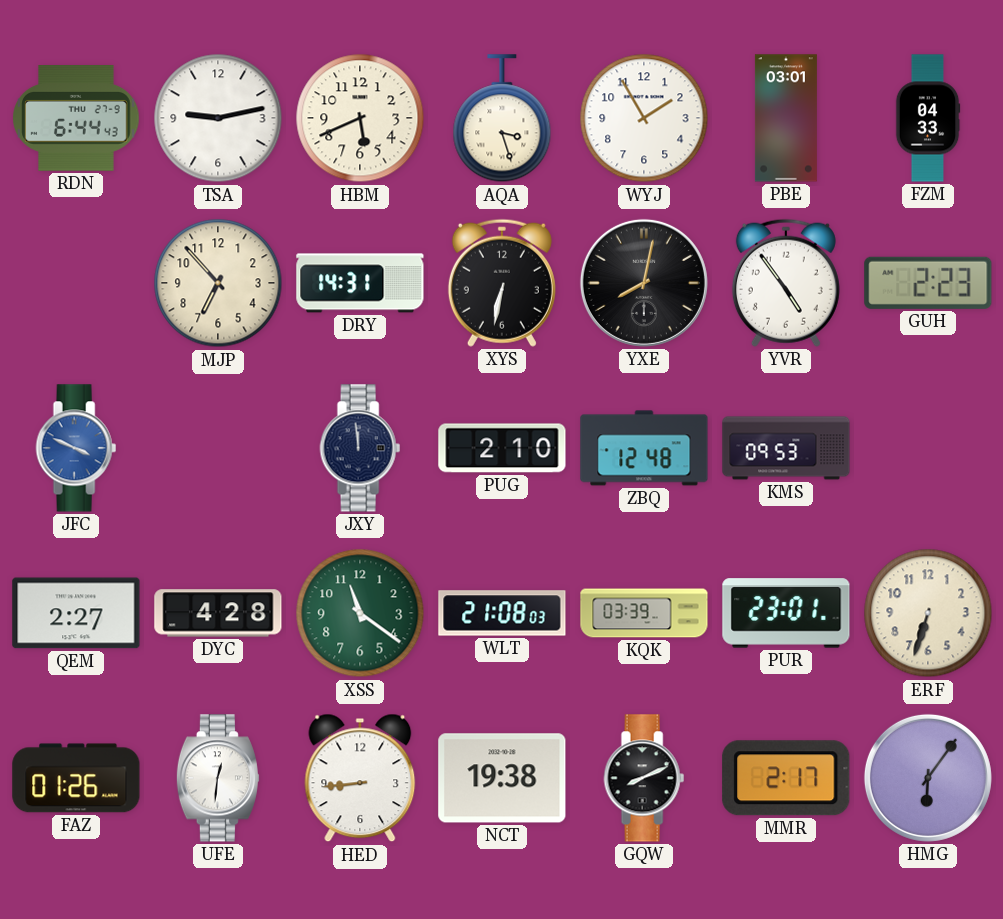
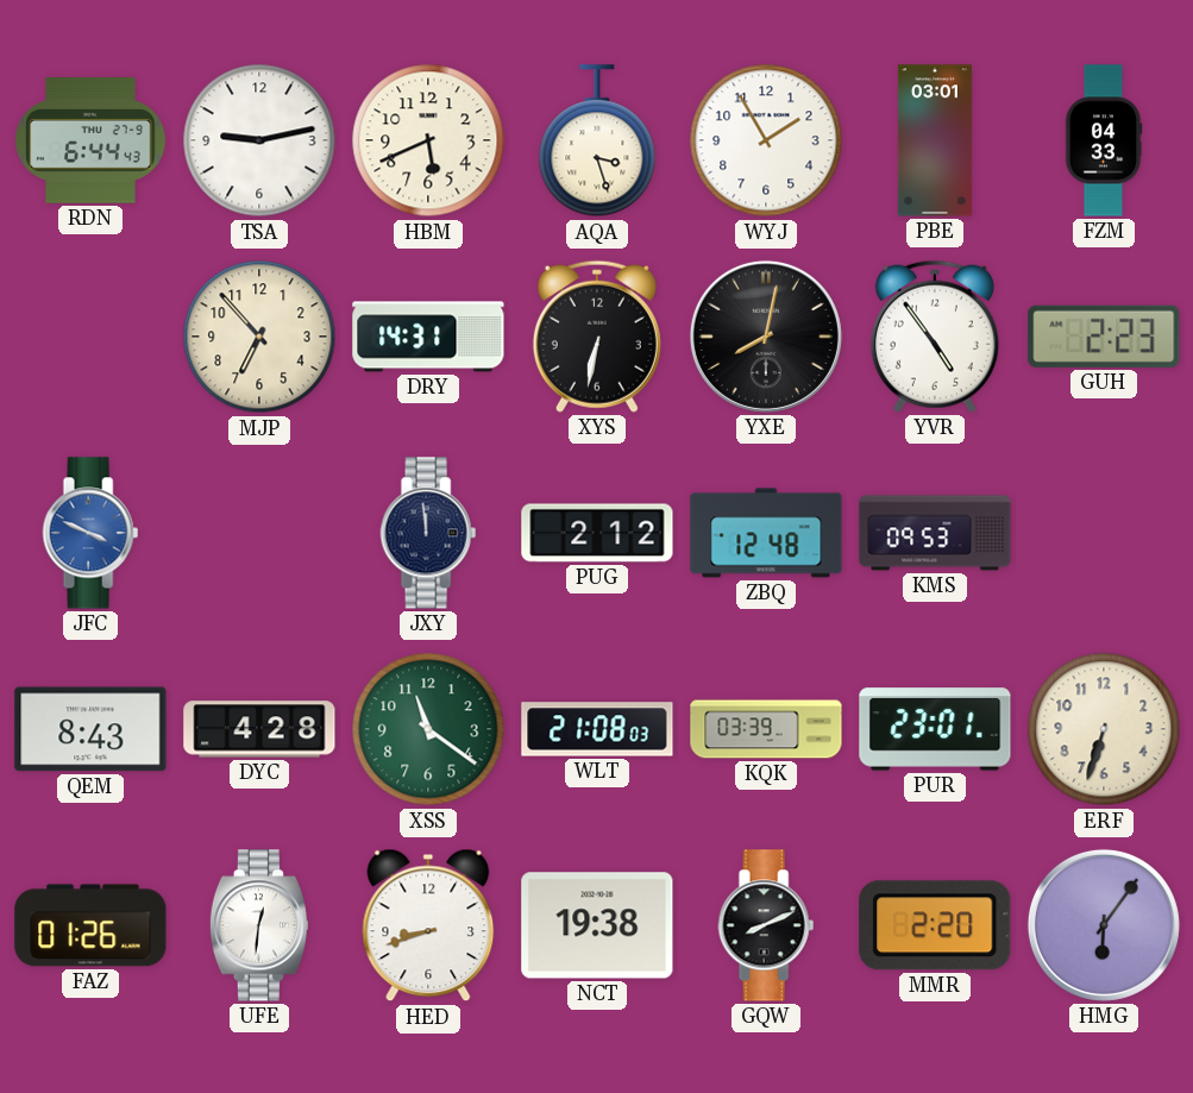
PUG: 2:10 -> 2:12 (597, 533)
QEM: 2:27 -> 8:43 (90, 729)
HED: 8:44 -> 8:42 (428, 925)
MMR: 2:17 -> 2:20 (935, 925)
